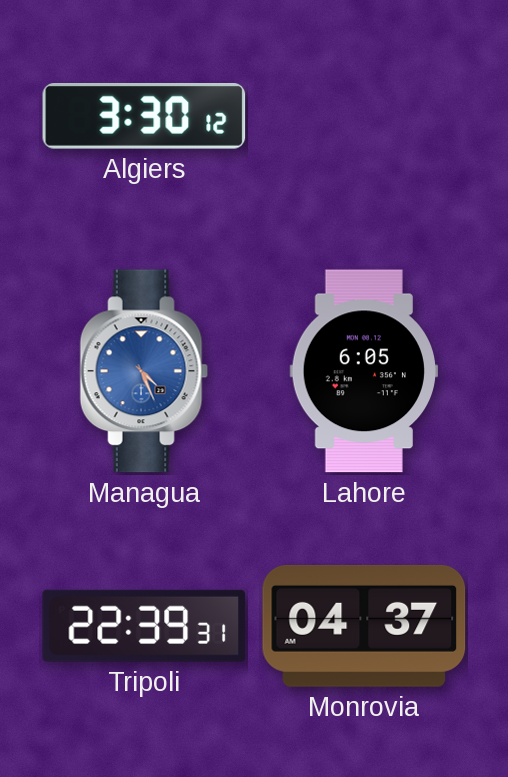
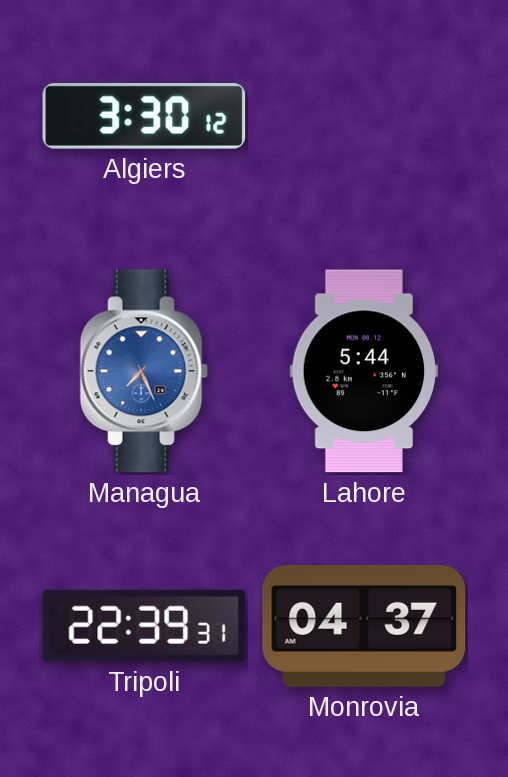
Managua: 4:26 -> 7:26 (144, 371)
Lahore: 6:05 -> 5:44 (363, 371)
